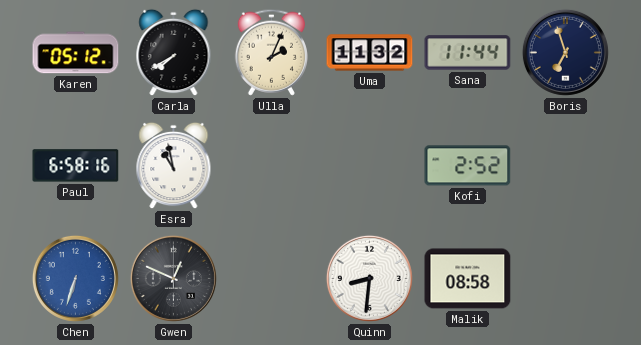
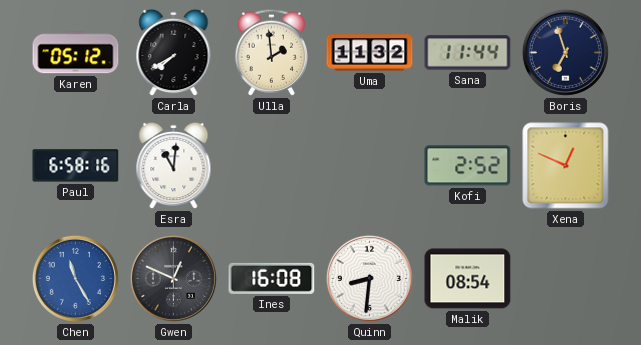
Ulla: 2:04 -> 1:59 (271, 52)
Esra: 10:58 -> 11:01 (174, 166)
Xena: none -> 12:49 (566, 166)
Chen: 6:33 -> 11:25 (75, 278)
Ines: none -> 16:08 (272, 278)
Malik: 08:58 -> 08:54 (468, 279)
